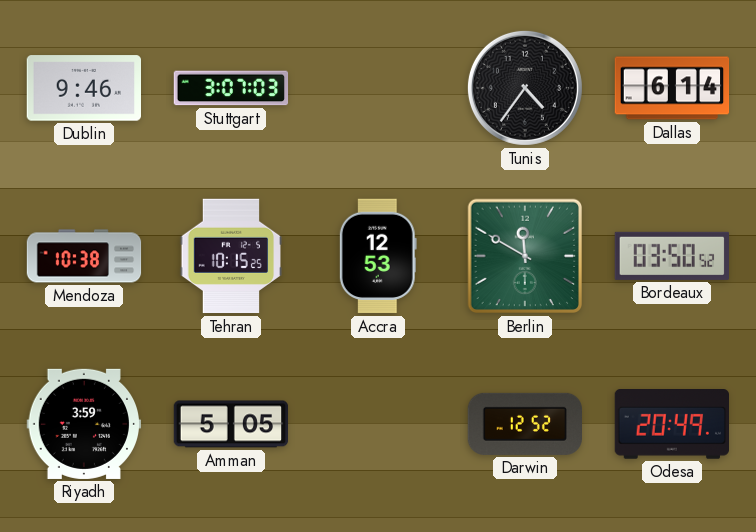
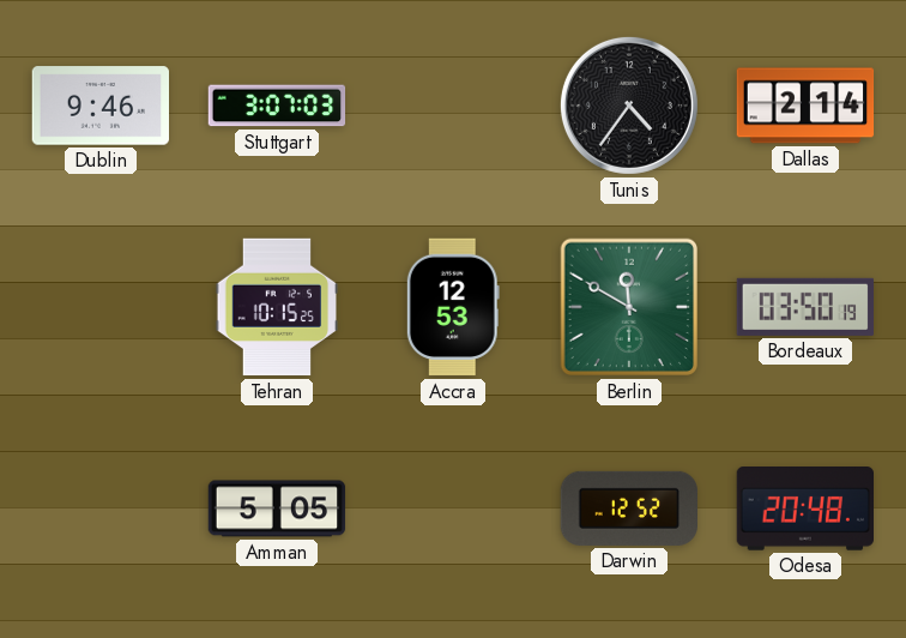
Dallas: 6:14 -> 2:14 (805, 106)
Mendoza: 10:38 -> none (84, 256)
Bordeaux: 03:50:52 -> 03:50:19 (804, 307)
Riyadh: 3:59 -> none (84, 424)
Odesa: 20:49 -> 20:48 (804, 510)
